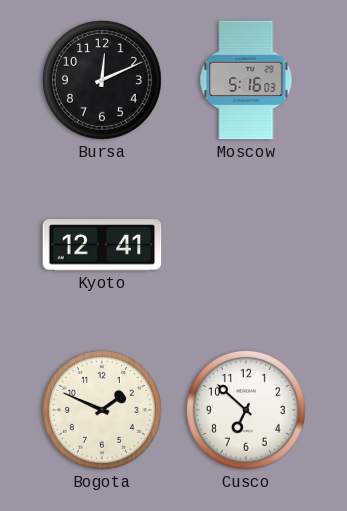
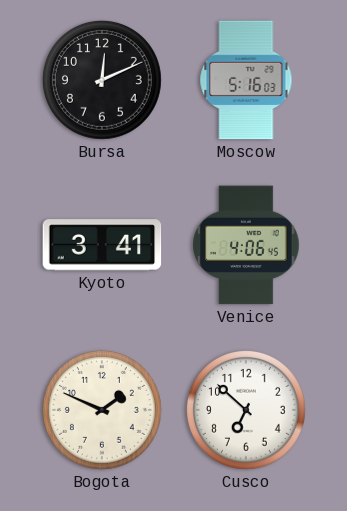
Kyoto: 12:41 -> 3:41 (102, 245)
Venice: none -> 4:06 (246, 245)
